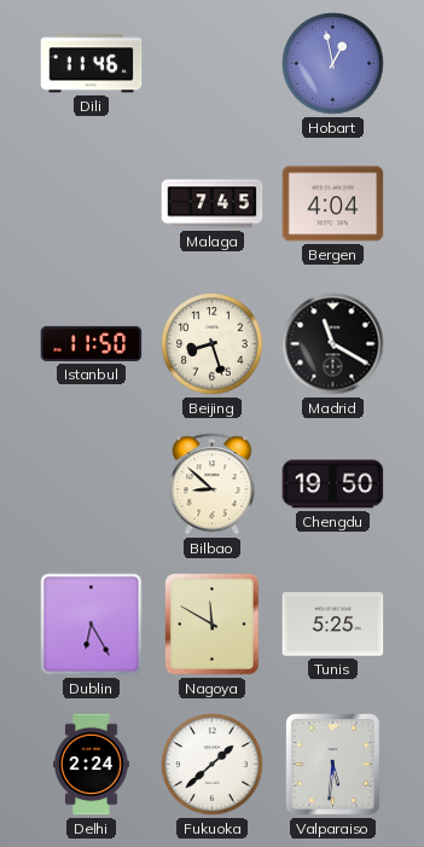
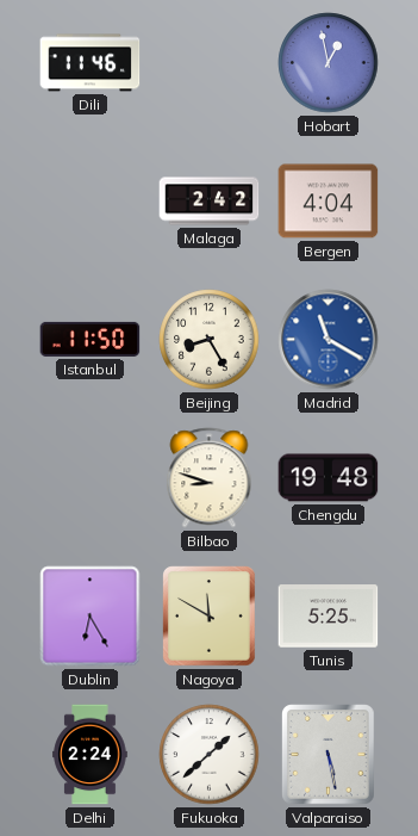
Malaga: 7:45 -> 2:42 (210, 202)
Beijing: 8:27 -> 8:25 (210, 340)
Madrid dial: black -> blue (329, 340)
Bilbao: 8:52 -> 8:48 (210, 478)
Chengdu: 19:50 -> 19:48 (329, 478)
Valparaiso: 5:31 -> 5:28 (329, 755)
